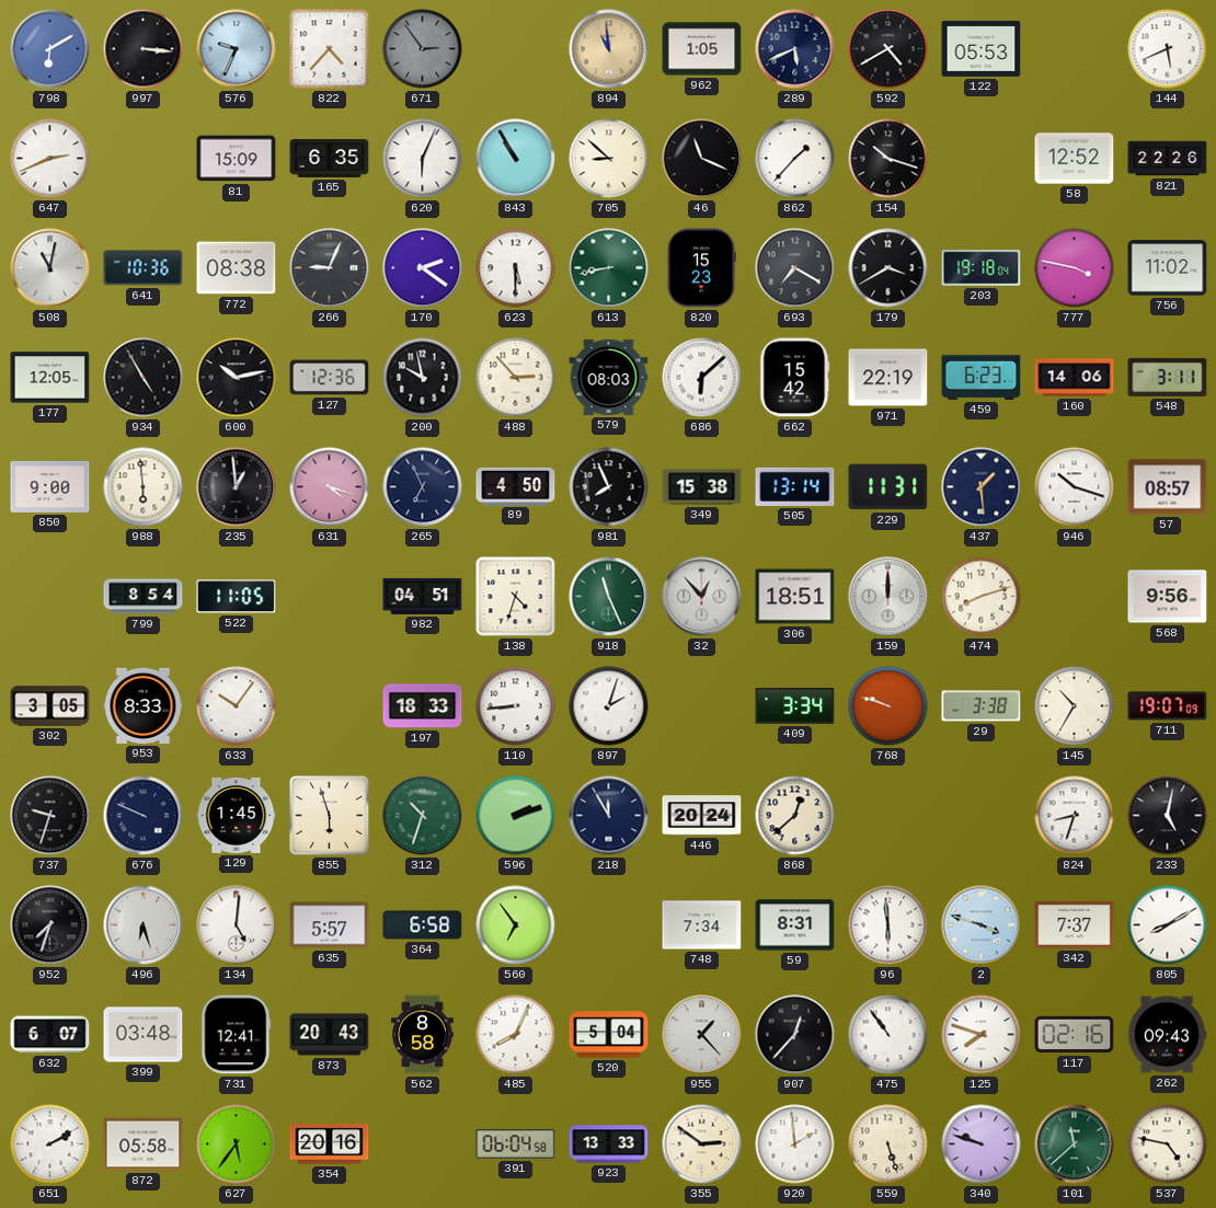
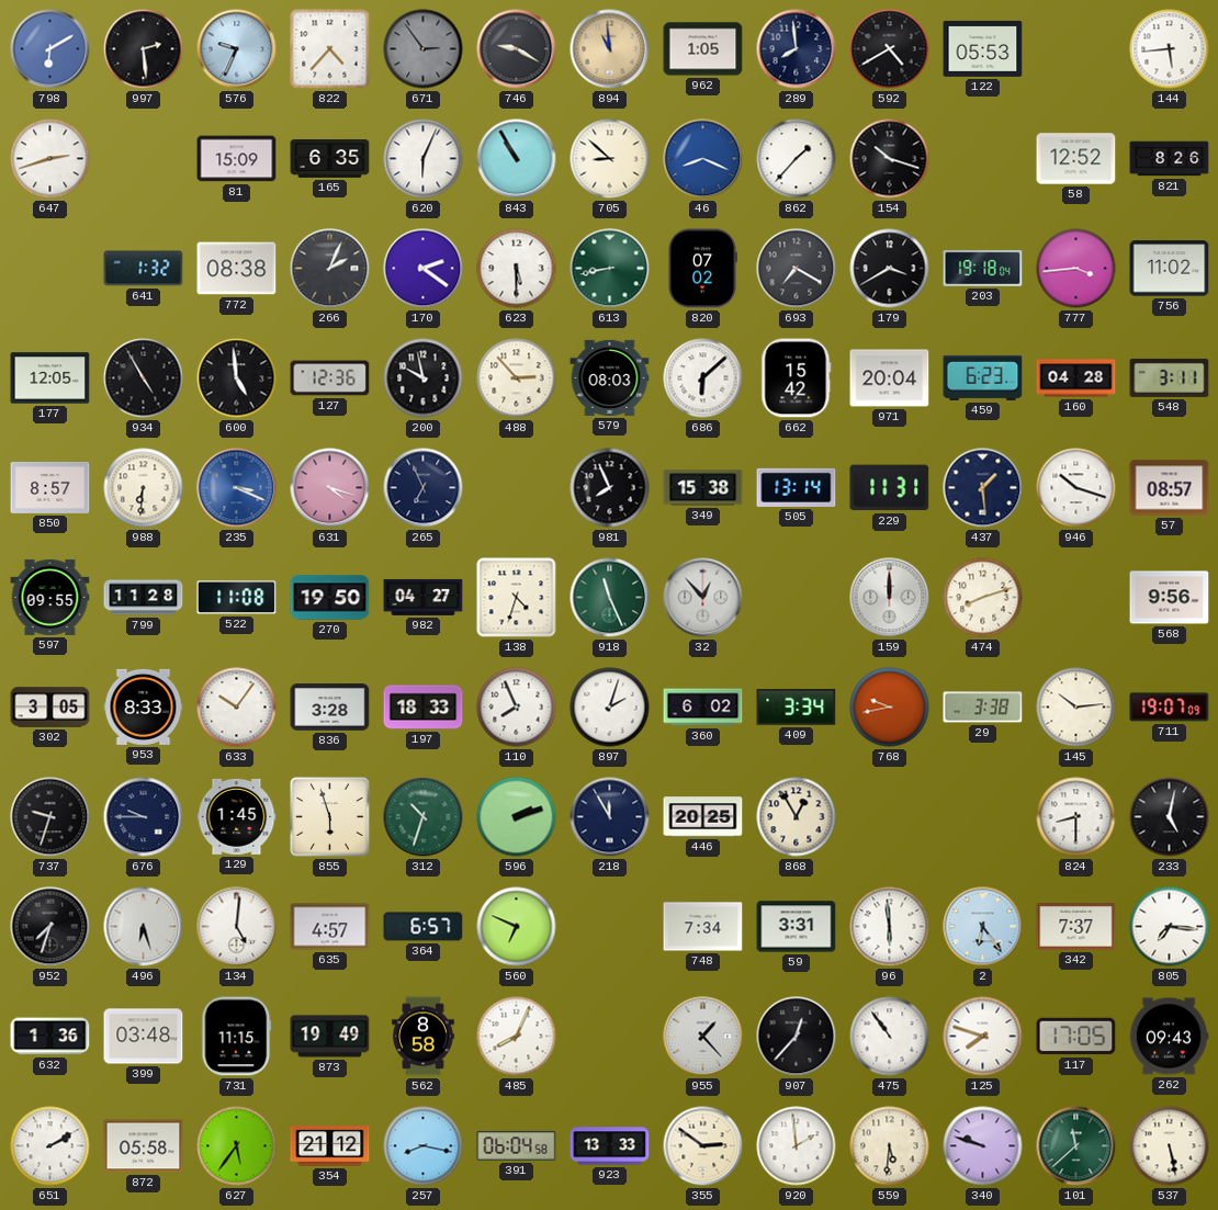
997: 3:16 -> 2:29 (144, 49)
746: none -> 9:20 (517, 49)
289: 5:41 -> 7:59 (797, 49)
144: 5:41 -> 5:44 (1170, 49)
647: 2:41 -> 2:42 (50, 159)
46: 11:19 -> 8:19 (703, 159)
46 dial: black -> blue (703, 159)
821: 22:26 -> 8:26 (1170, 159)
508: 11:02 -> none (50, 268)
641: 10:36 -> 1:32 (144, 269)
266: 9:04 -> 2:04 (330, 269)
820: 15:23 -> 07:02 (702, 269)
777: 3:47 -> 3:44 (1076, 269)
600: 10:13 -> 4:59 (237, 378)
971: 22:19 -> 20:04 (890, 378)
160: 14:06 -> 04:28 (1076, 378)
850: 9:00 -> 8:57 (50, 487)
988: 5:59 -> 6:31 (144, 488)
235: 12:59 -> 3:19 (237, 488)
235 dial: black -> blue (237, 488)
89: 4:50 -> none (516, 486)
597: none -> 09:55 (50, 597)
799: 8:54 -> 11:28 (144, 598)
522: 11:05 -> 11:08 (237, 598)
270: none -> 19:50 (330, 598)
982: 04:51 -> 04:27 (424, 597)
306: 18:51 -> none (795, 597)
836: none -> 3:28 (330, 708)
110: 8:44 -> 7:56 (517, 708)
360: none -> 6:02 (703, 708)
768: 9:48 -> 9:43 (890, 708)
145: 10:35 -> 10:14 (1076, 708)
676: 9:49 -> 9:45 (144, 817)
446: 20:24 -> 20:25 (703, 817)
868: 12:38 -> 12:55 (797, 817)
824: 8:33 -> 8:30 (1076, 817)
635: 5:57 -> 4:57 (330, 927)
364: 6:58 -> 6:57 (424, 927)
560: 6:54 -> 6:49 (517, 927)
59: 8:31 -> 3:31 (797, 927)
2: 3:48 -> 6:24 (983, 927)
805: 8:10 -> 7:16 (1170, 927)
632: 6:07 -> 1:36 (50, 1037)
731: 12:41 -> 11:15 (237, 1037)
873: 20:43 -> 19:49 (330, 1037)
520: 5:04 -> none (609, 1035)
117: 02:16 -> 17:05 (1076, 1037)
354: 20:16 -> 21:12 (330, 1146)
257: none -> 8:17 (424, 1146)
559: 5:27 -> 5:31 (890, 1146)
537: 4:47 -> 5:28 (1170, 1146)
